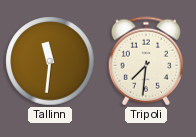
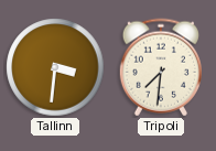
Tallinn: 11:31 -> 3:31 (55, 67)
